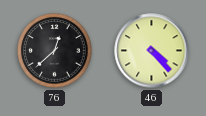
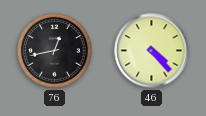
76: 12:38 -> 12:43 (55, 51)
